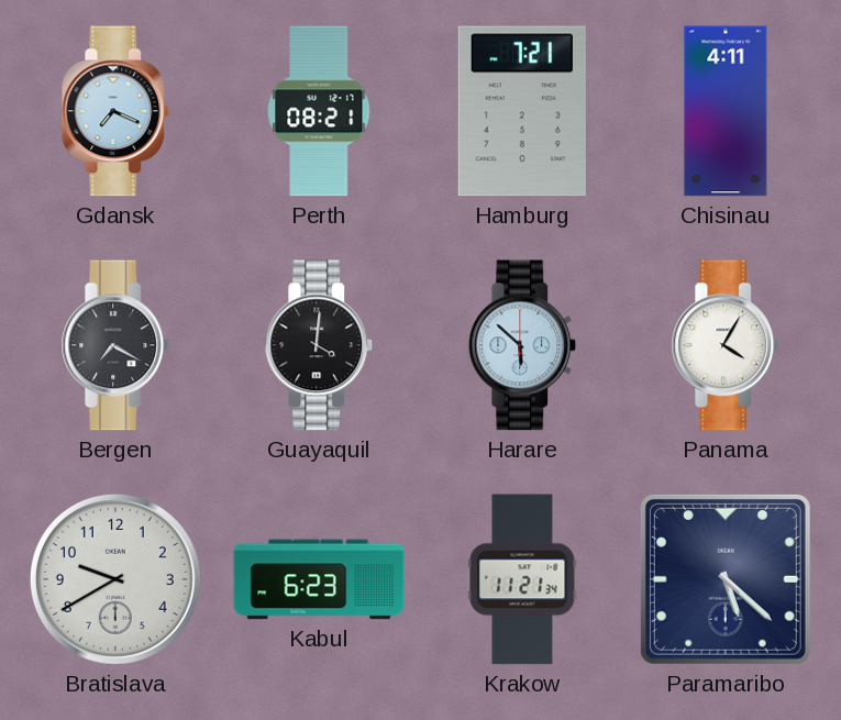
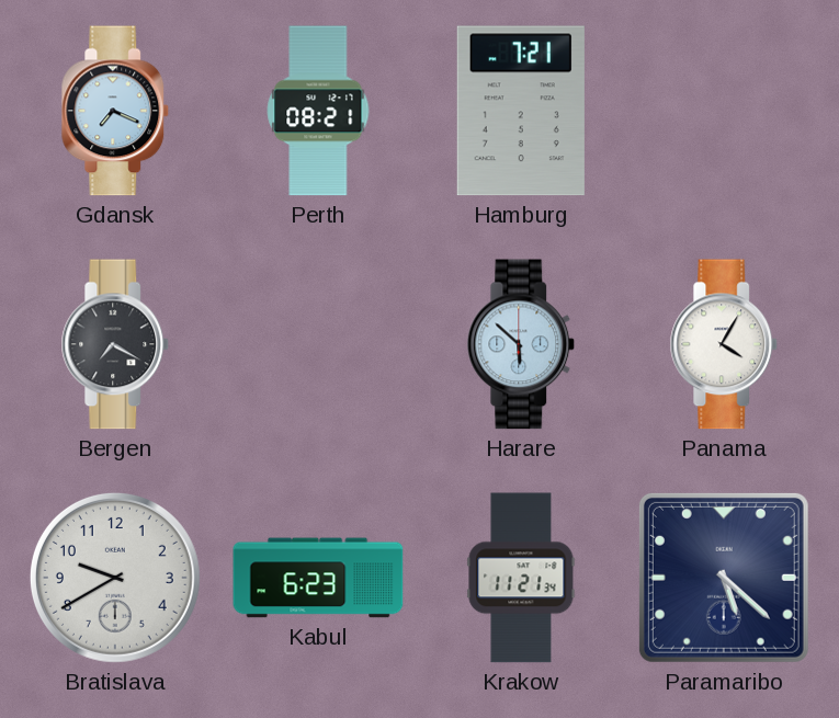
Chisinau: 4:11 -> none (726, 111)
Guayaquil: 4:01 -> none (319, 345)
